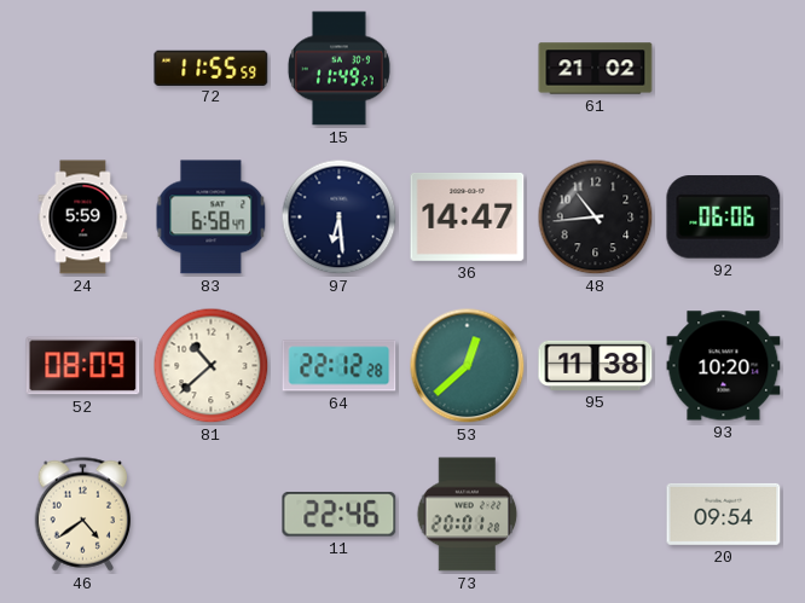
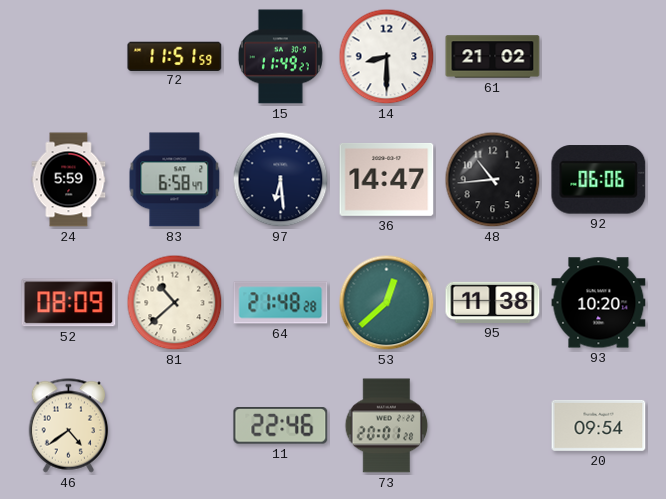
72: 11:55 -> 11:51 (175, 56)
14: none -> 8:30 (387, 57)
64: 22:12 -> 21:48 (281, 303)
